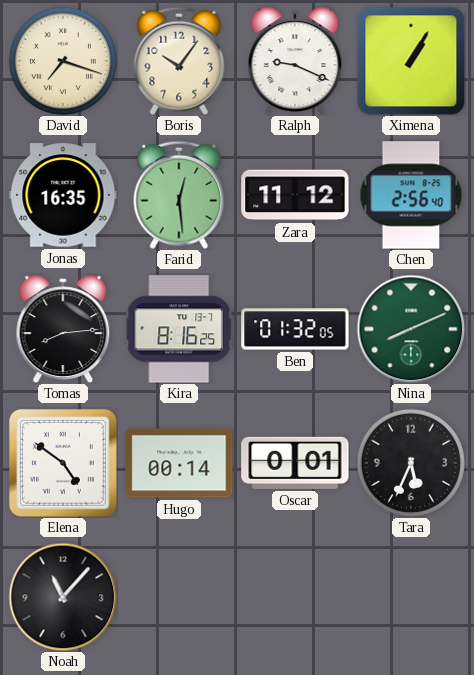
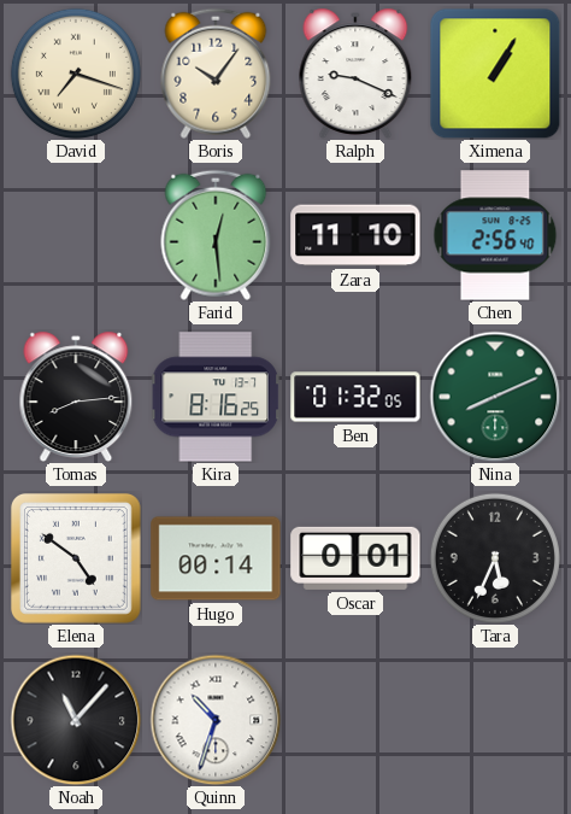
Jonas: 16:35 -> none (63, 195)
Zara: 11:12 -> 11:10 (355, 235)
Quinn: none -> 10:33 (216, 720)
